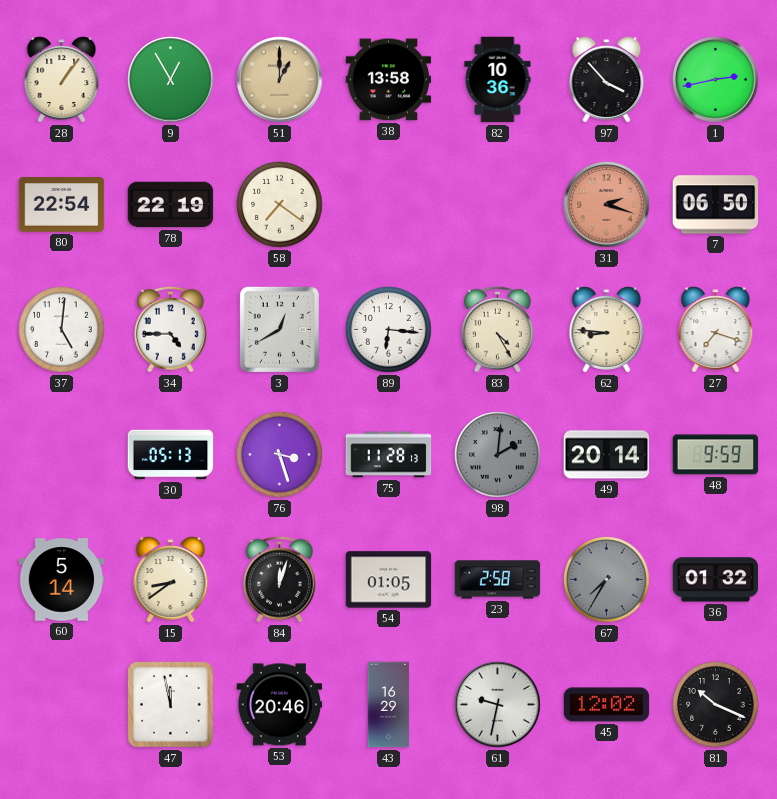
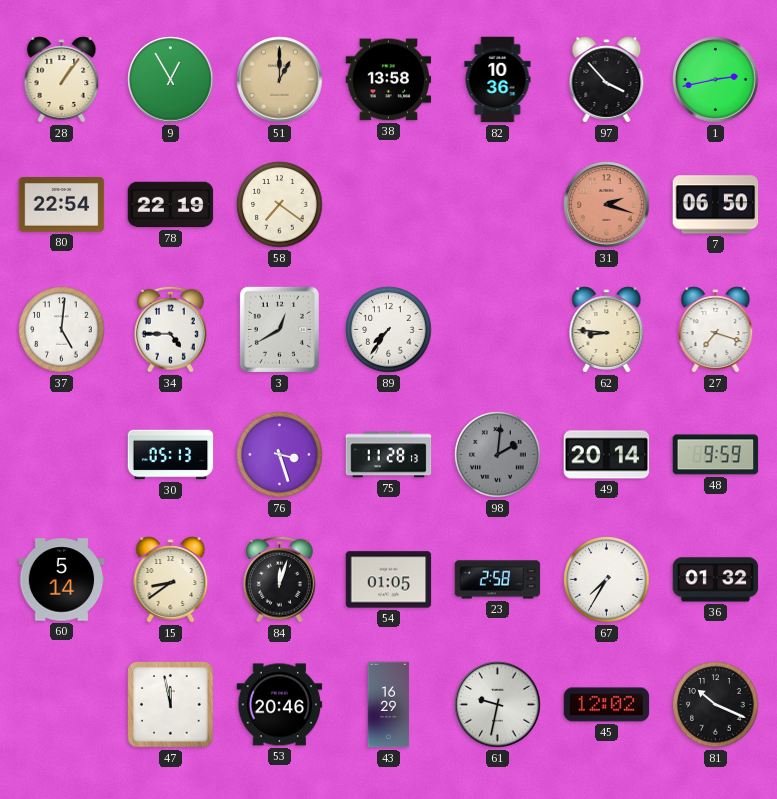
89: 6:16 -> 7:36 (389, 330)
83: 4:25 -> none (498, 329)
67 dial: grey -> white (607, 580)
